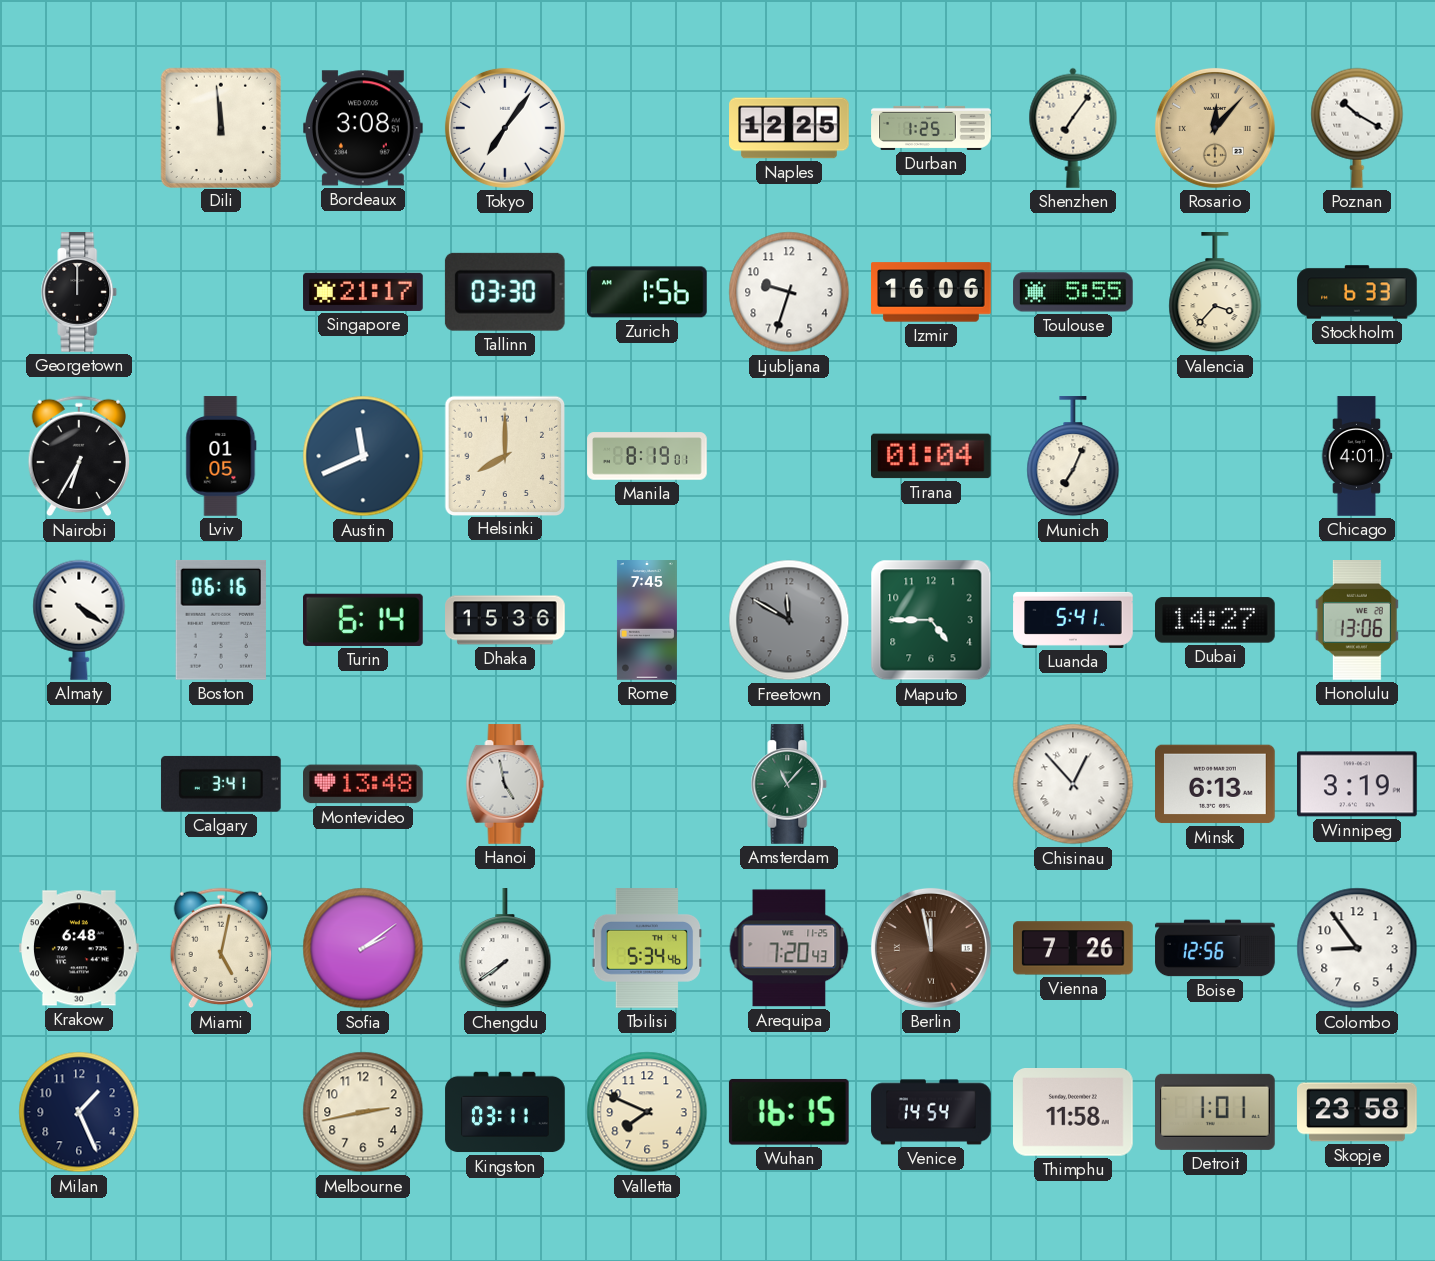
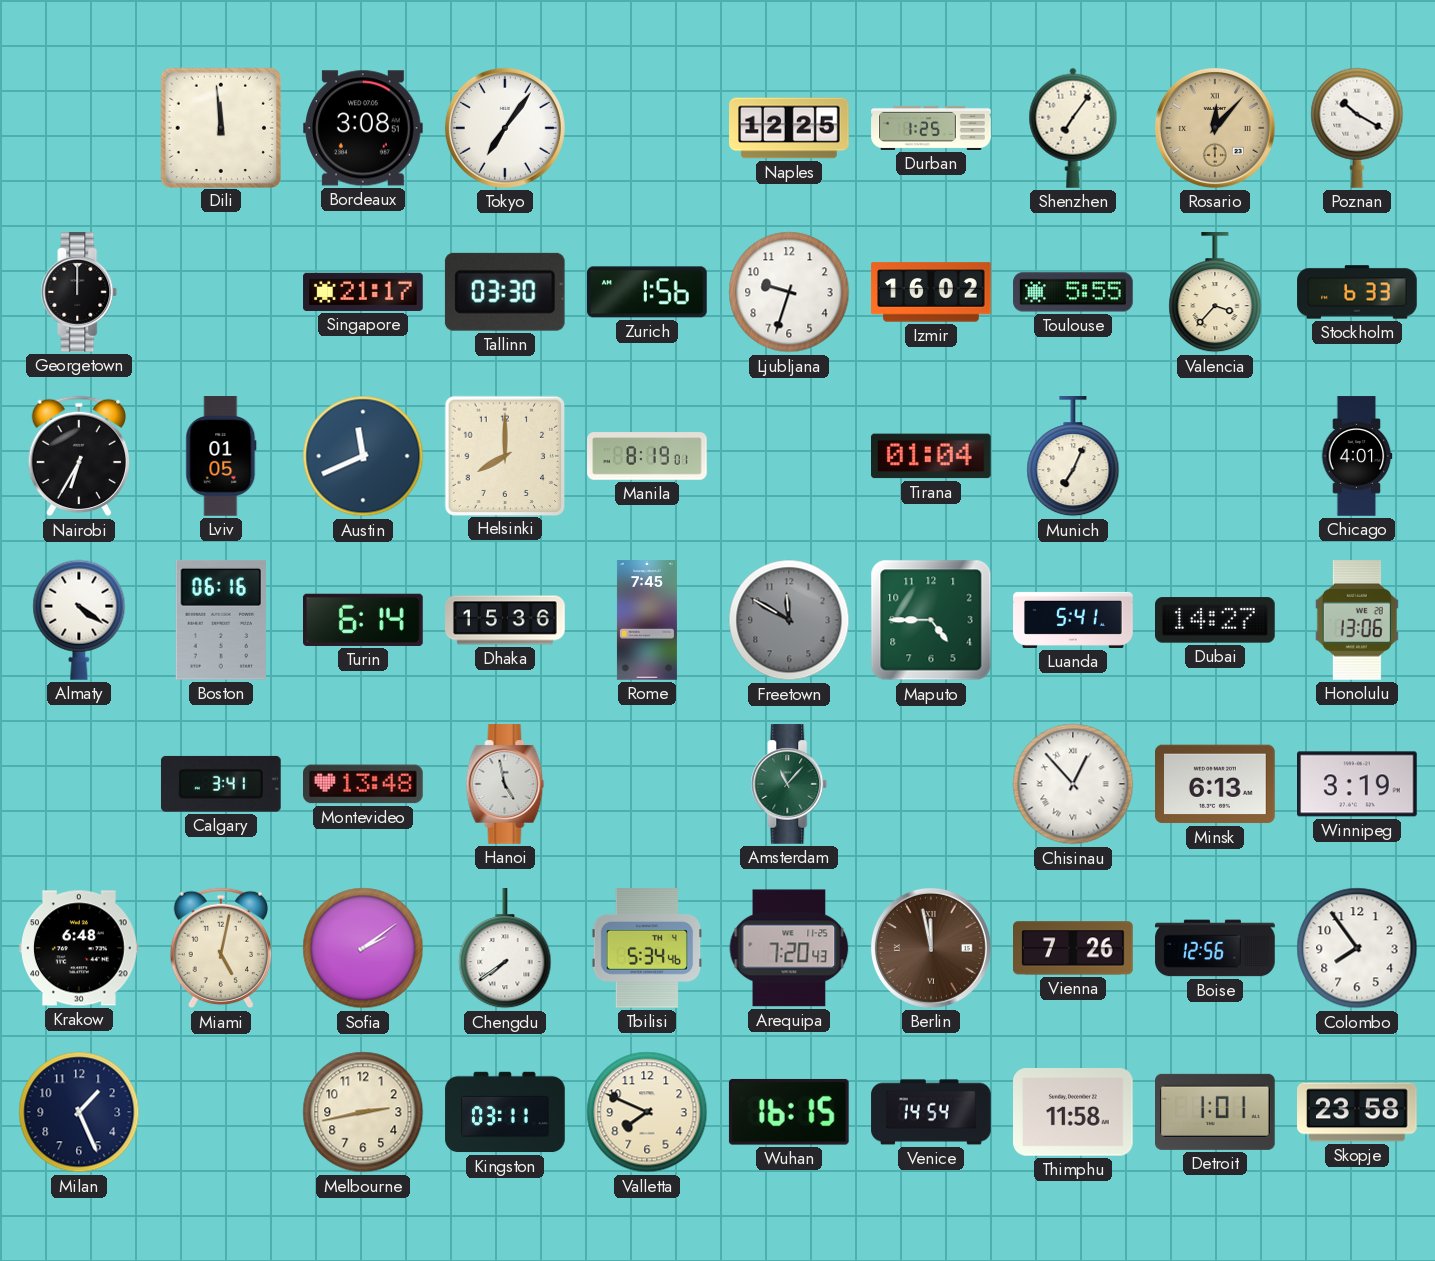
Izmir: 16:06 -> 16:02 (931, 292)
Colombo: 8:54 -> 7:54 (1357, 948)
